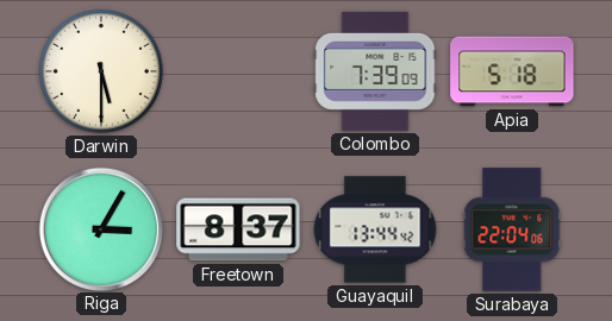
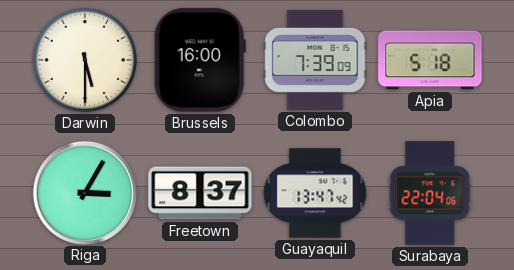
Brussels: none -> 16:00 (200, 60)
Guayaquil: 13:44 -> 13:47 (315, 193)
